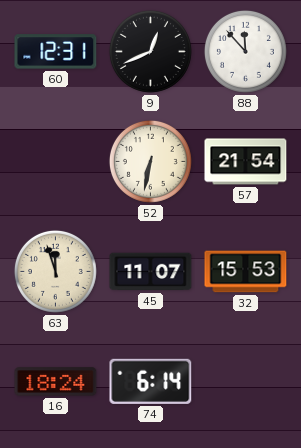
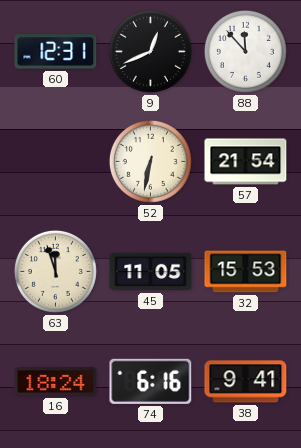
45: 11:07 -> 11:05 (151, 272)
74: 6:14 -> 6:16 (151, 381)
38: none -> 9:41 (246, 382)
